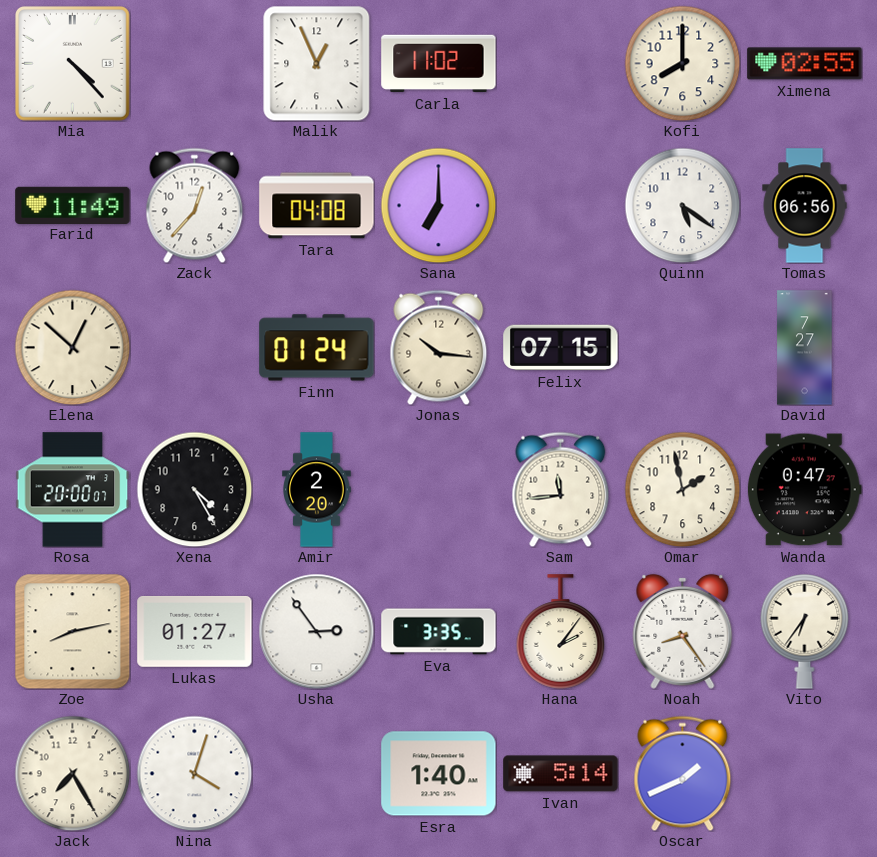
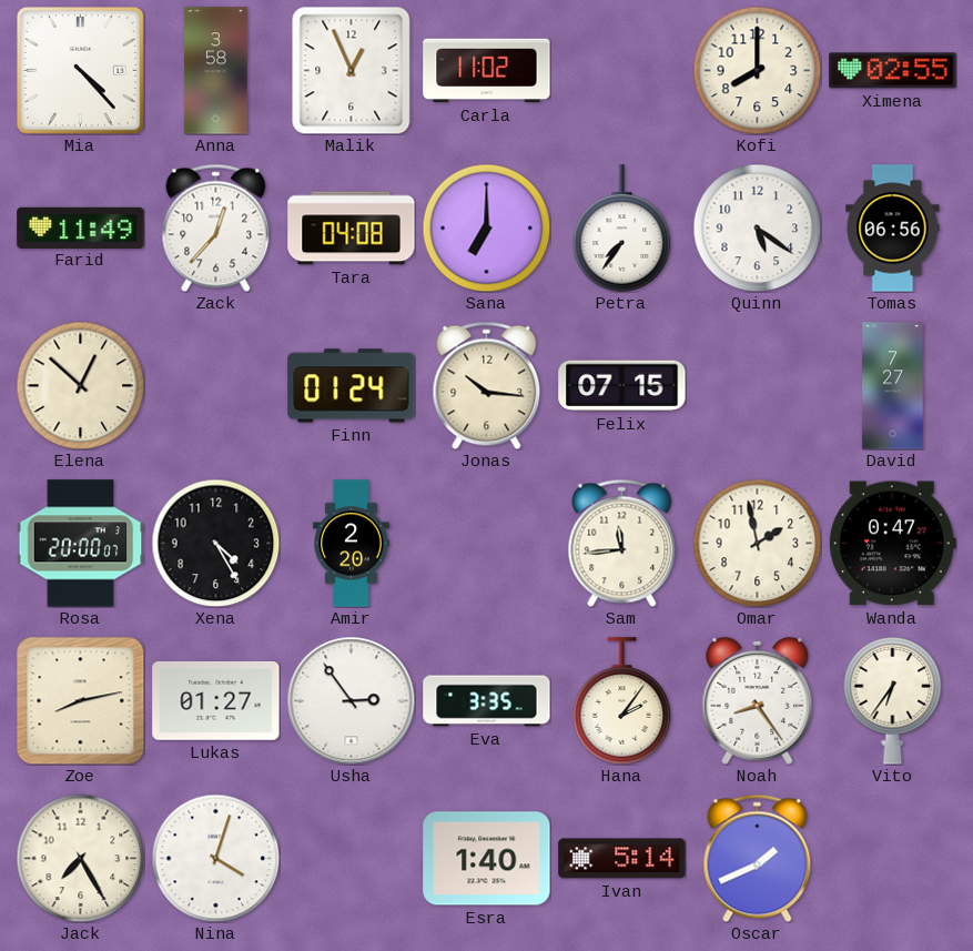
Anna: none -> 3:58 (216, 71)
Petra: none -> 7:36 (622, 229)
